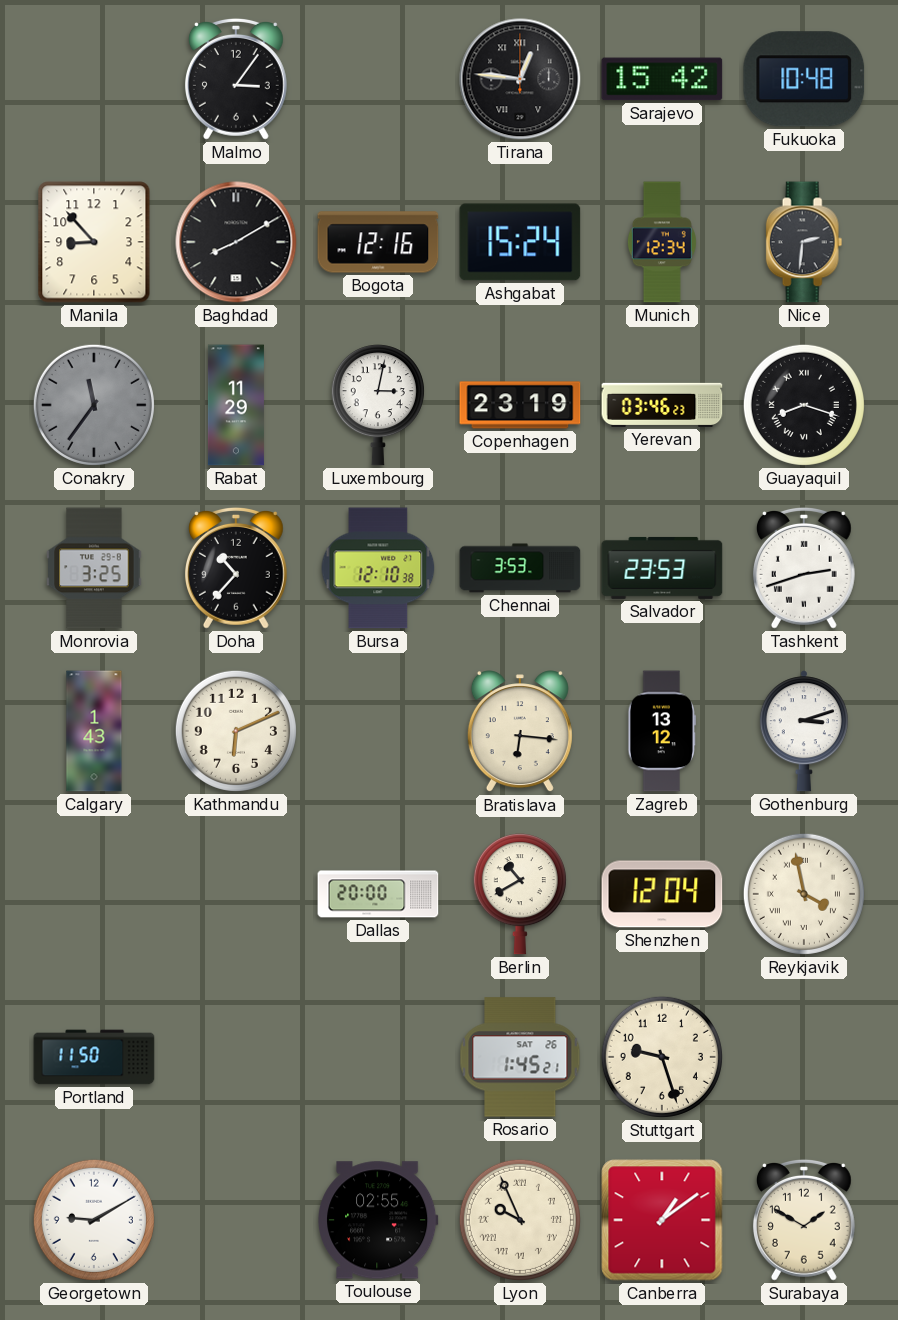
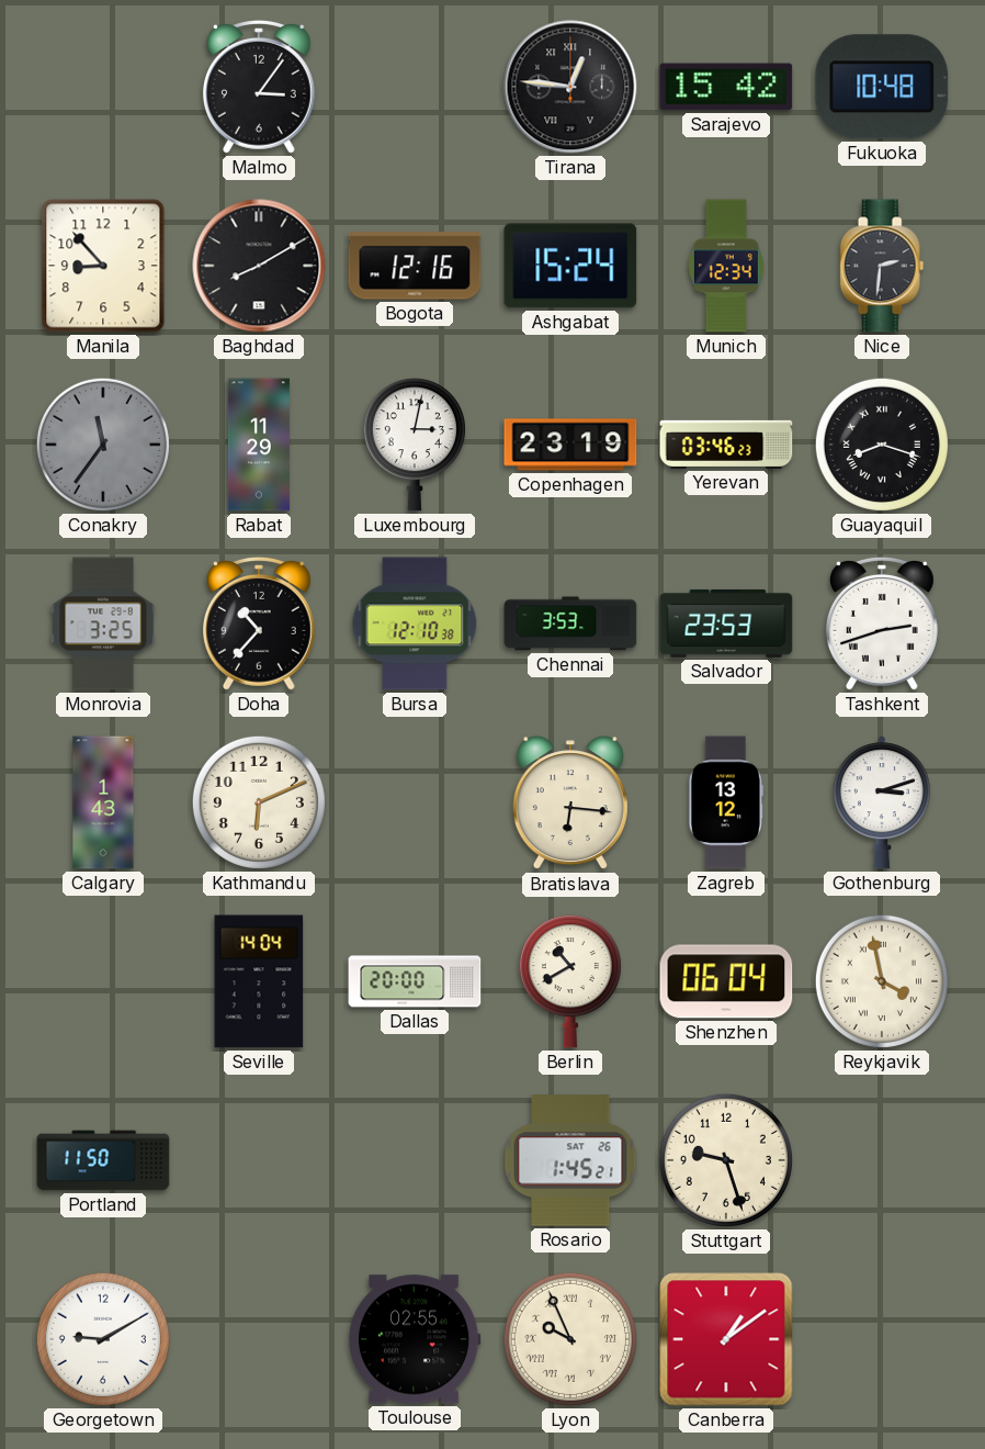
Seville: none -> 14:04 (259, 981)
Shenzhen: 12:04 -> 06:04 (726, 981)
Surabaya: 1:50 -> none (804, 1220)
